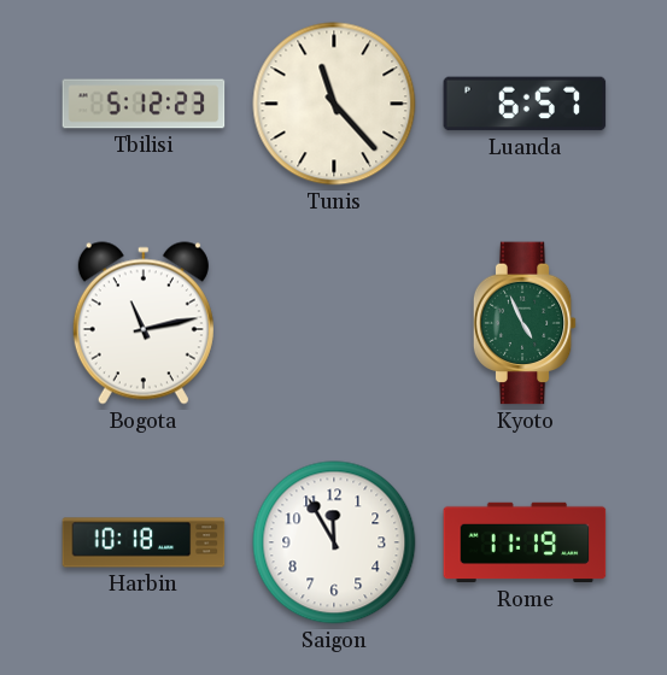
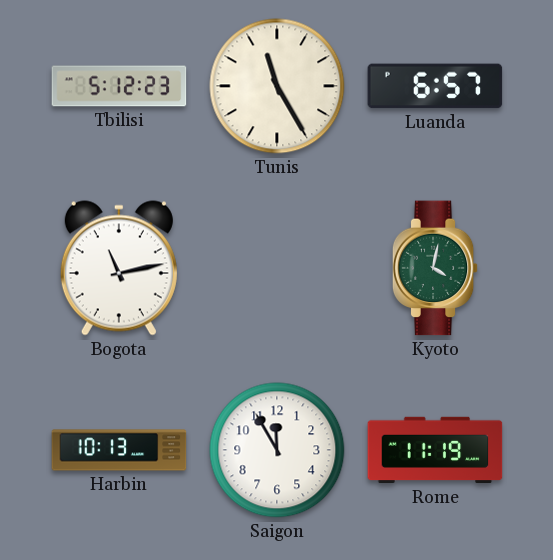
Tunis: 11:23 -> 11:25 (277, 86)
Kyoto: 4:56 -> 4:02 (435, 268)
Harbin: 10:18 -> 10:13 (119, 450)
